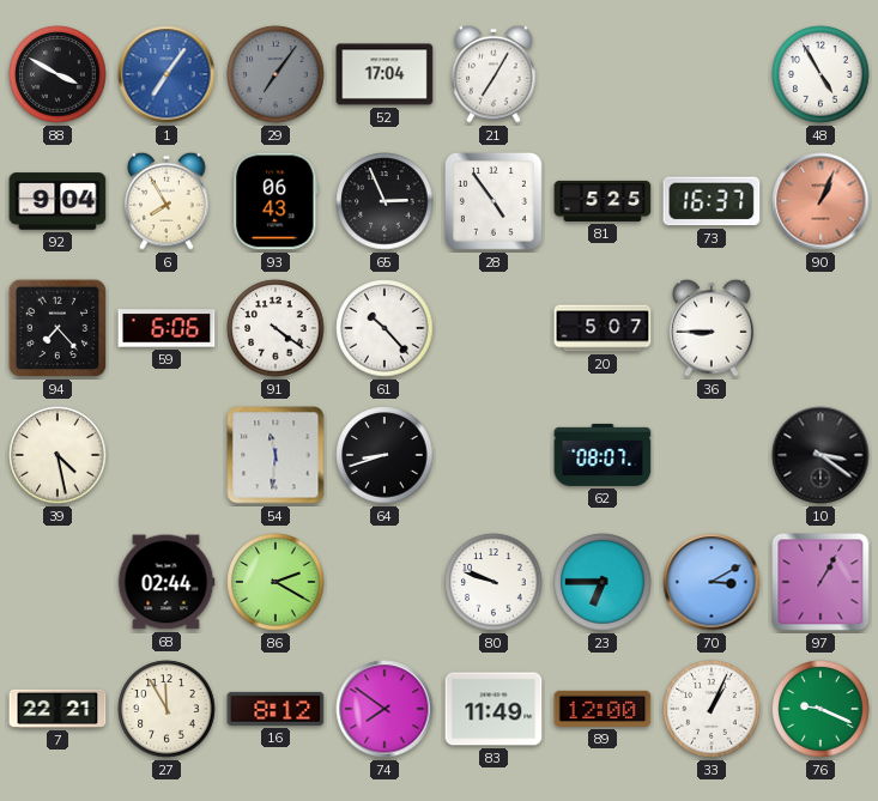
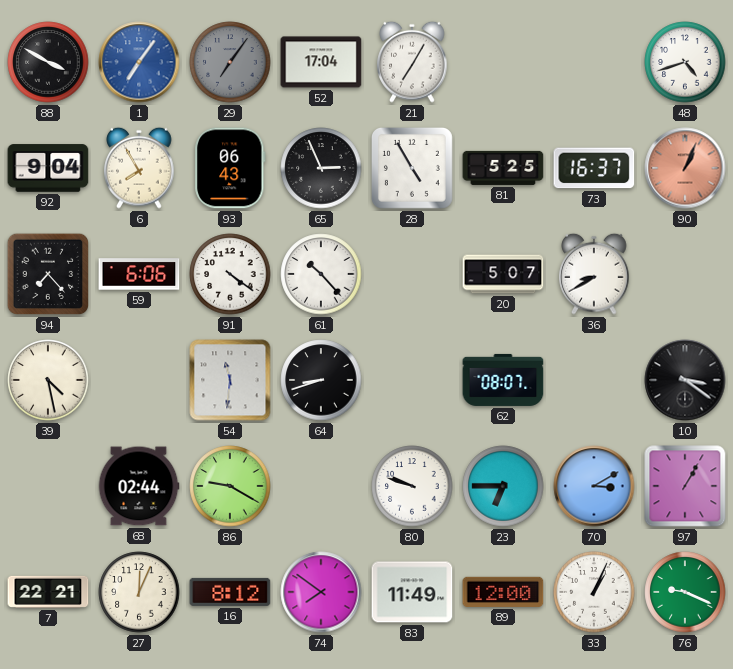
48: 4:55 -> 4:42 (685, 62)
28: 4:54 -> 4:55 (412, 168)
36: 8:45 -> 8:40 (594, 274)
86: 2:20 -> 9:20 (230, 486)
27: 11:55 -> 12:04 (139, 592)
